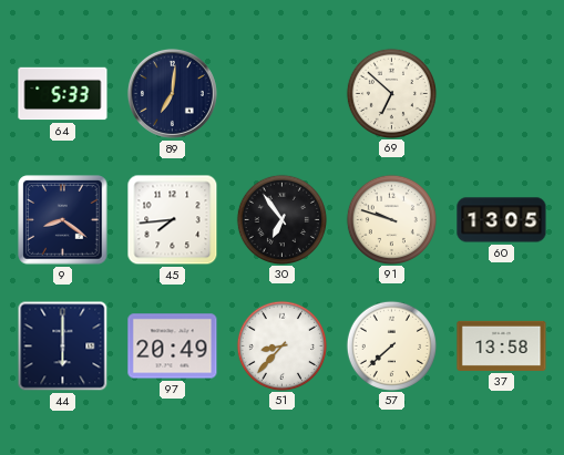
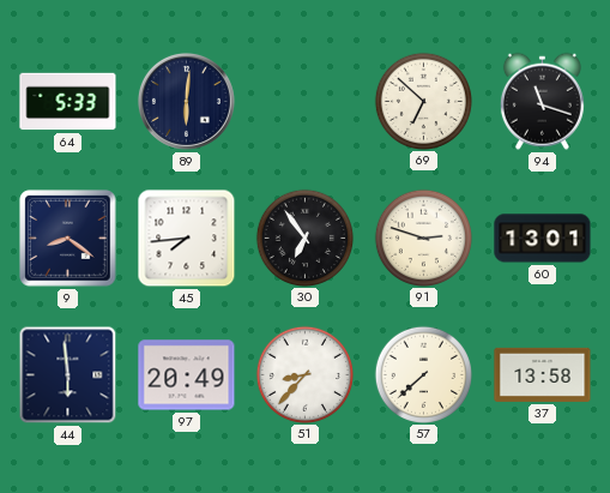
89: 7:01 -> 6:01 (186, 101)
94: none -> 11:18 (542, 101)
91: 9:48 -> 2:48 (423, 238)
60: 13:05 -> 13:01 (543, 239)
44: 6:00 -> 5:59 (68, 375)
